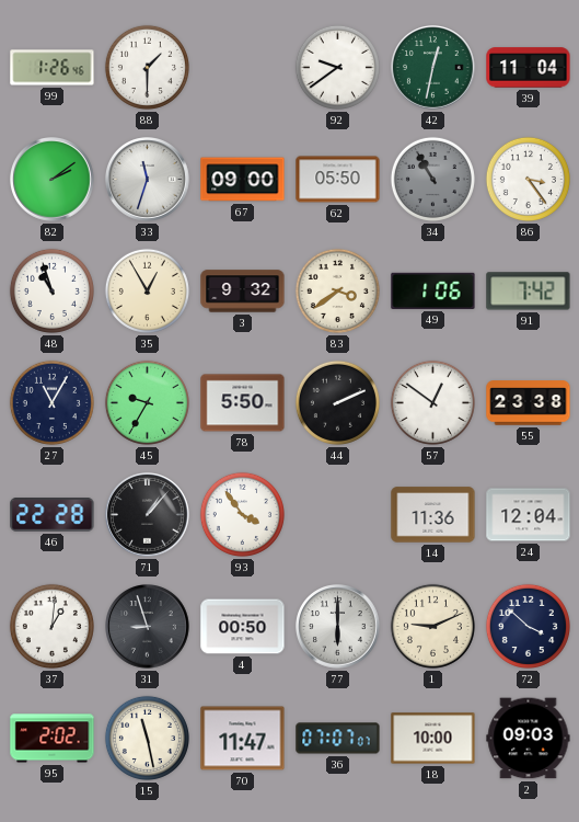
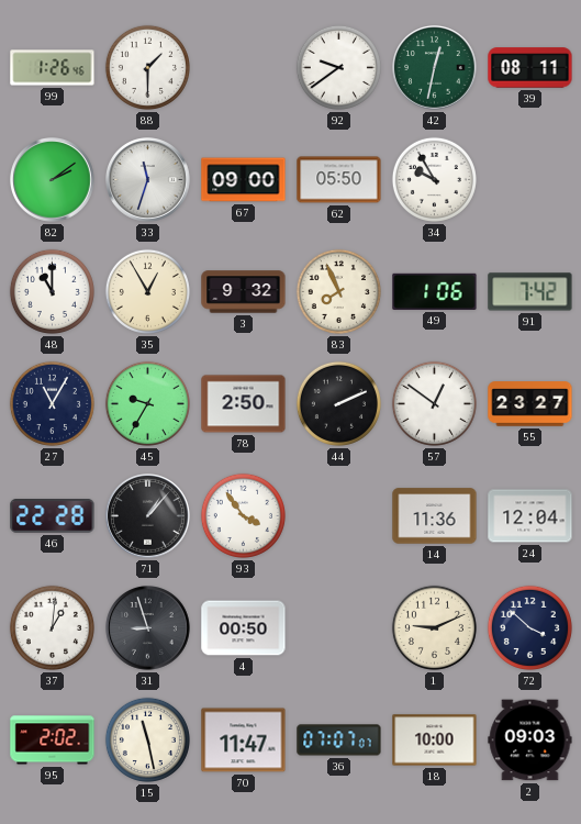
39: 11:04 -> 08:11 (530, 68)
34: 10:55 -> 9:55 (434, 179)
34 dial: grey -> white (434, 179)
86: 3:24 -> none (528, 179)
48: 10:57 -> 11:00 (52, 291)
83: 3:39 -> 7:56 (338, 291)
78: 5:50 -> 2:50 (244, 404)
55: 23:38 -> 23:27 (530, 404)
77: 6:00 -> none (338, 627)
